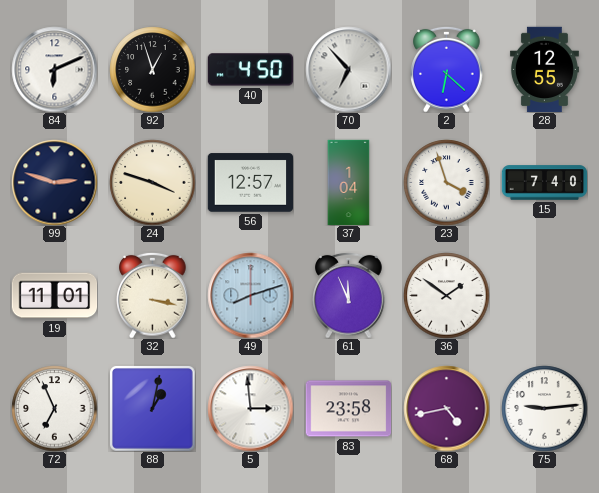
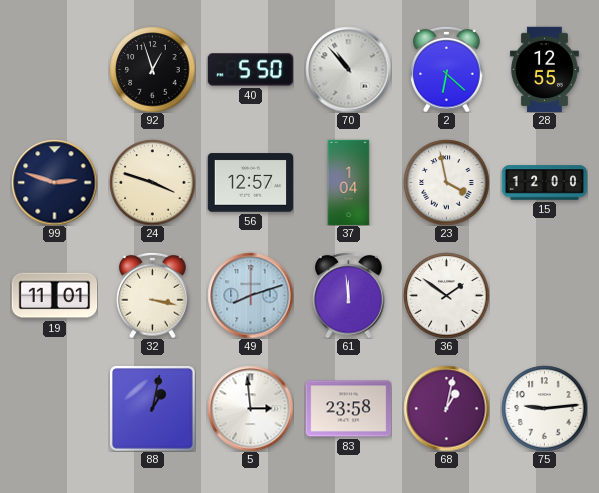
84: 6:11 -> none (54, 69)
40: 4:50 -> 5:50 (250, 70)
70: 6:53 -> 10:53 (348, 69)
23: 3:57 -> 3:58 (446, 182)
15: 7:40 -> 12:00 (544, 183)
61: 11:56 -> 11:59 (349, 295)
72: 6:56 -> none (54, 408)
68: 4:43 -> 1:02 (446, 408)
